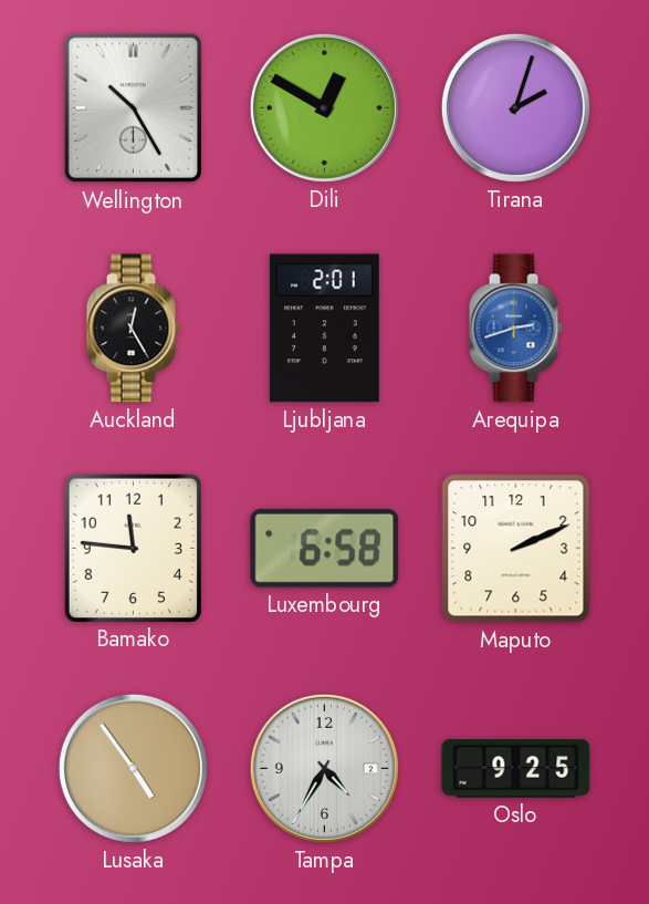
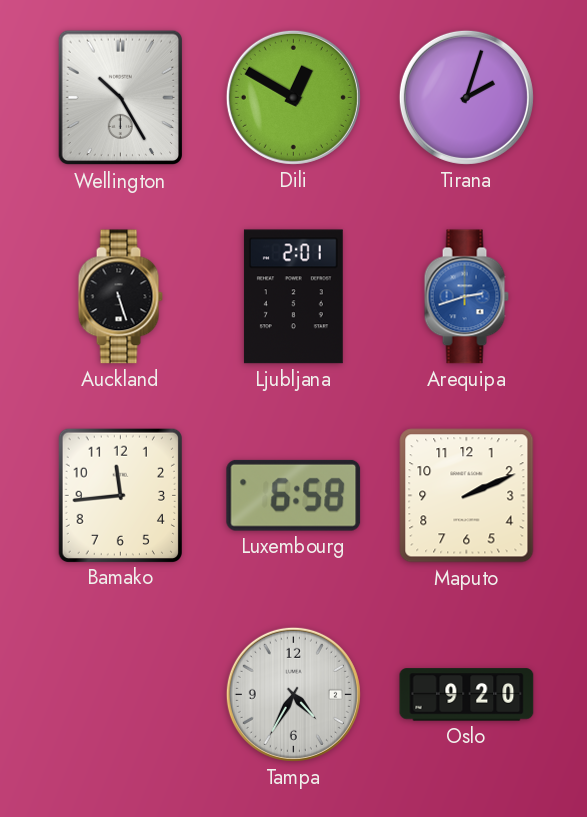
Auckland: 12:25 -> 5:27 (120, 297)
Bamako: 11:46 -> 11:44 (120, 495)
Lusaka: 4:54 -> none (133, 768)
Oslo: 9:25 -> 9:20 (467, 695)
